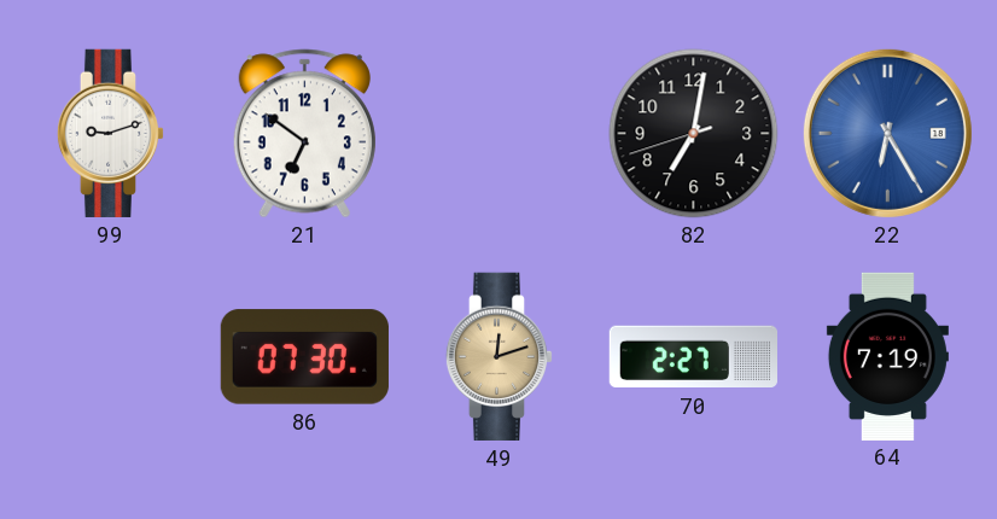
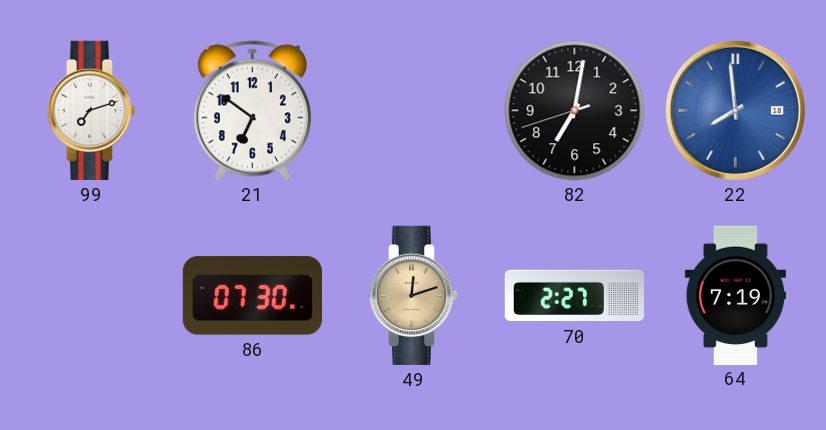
99: 9:12 -> 7:12 (92, 110)
22: 6:25 -> 7:59 (735, 110)
